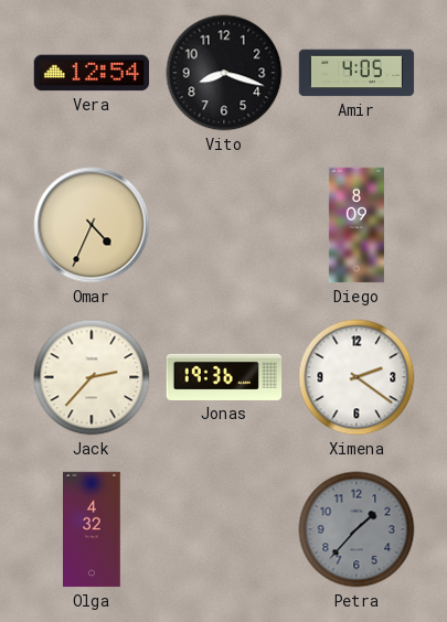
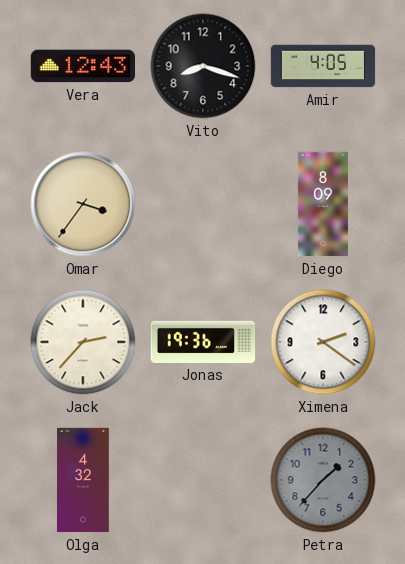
Vera: 12:54 -> 12:43 (83, 66)
Omar: 4:34 -> 3:36 (83, 204)
